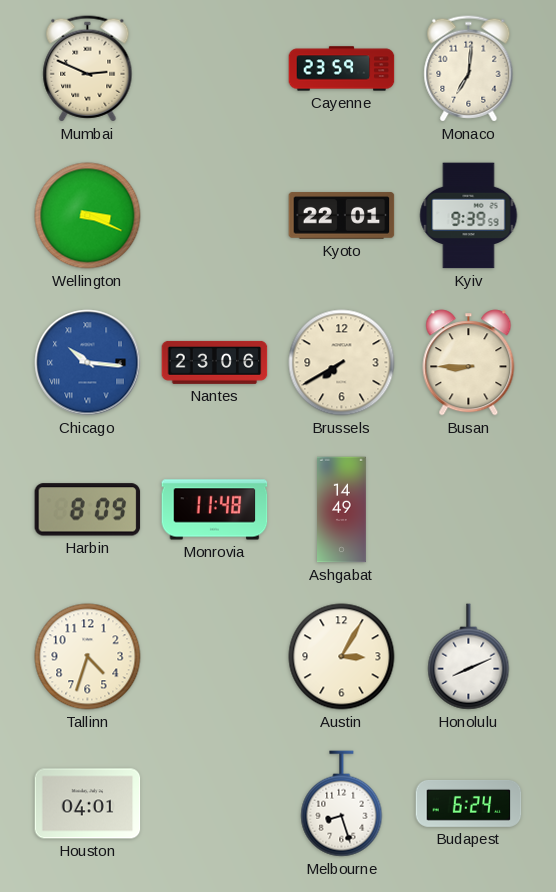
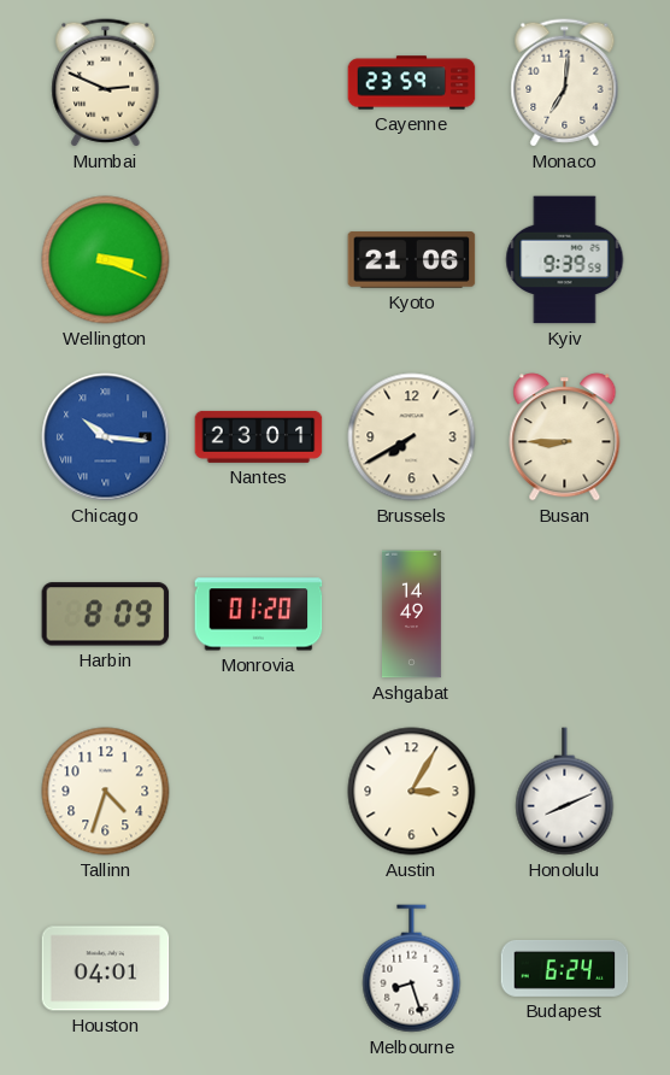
Kyoto: 22:01 -> 21:06 (412, 260)
Nantes: 23:06 -> 23:01 (259, 436)
Monrovia: 11:48 -> 01:20 (259, 615)
